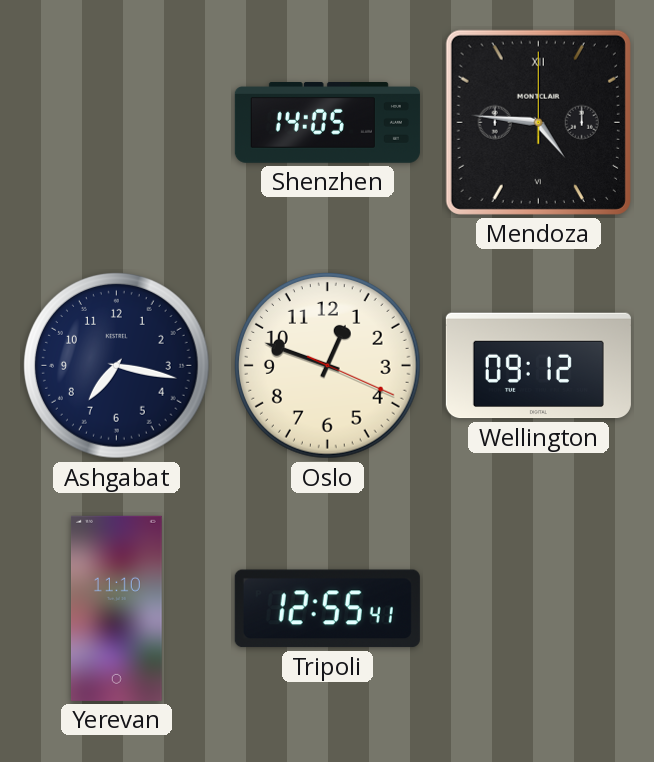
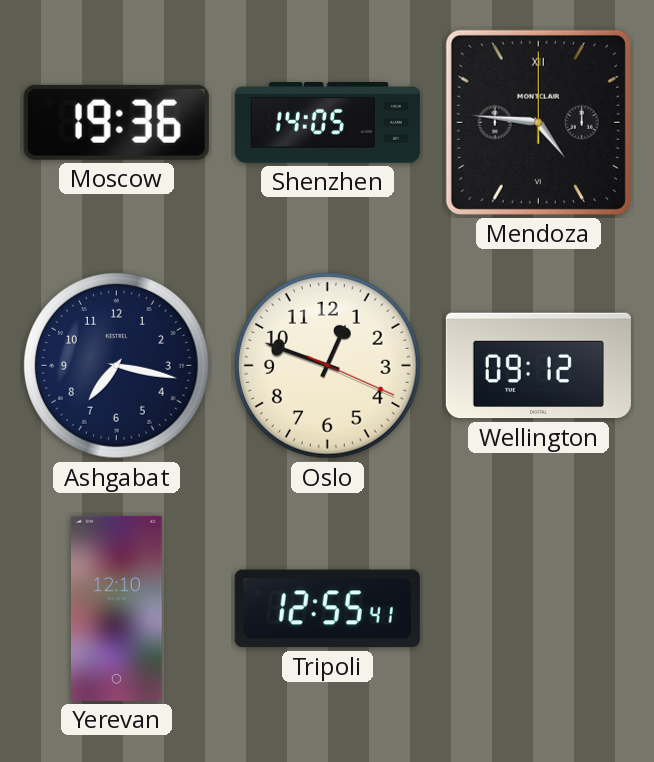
Moscow: none -> 19:36 (116, 122)
Yerevan: 11:10 -> 12:10 (116, 608)
